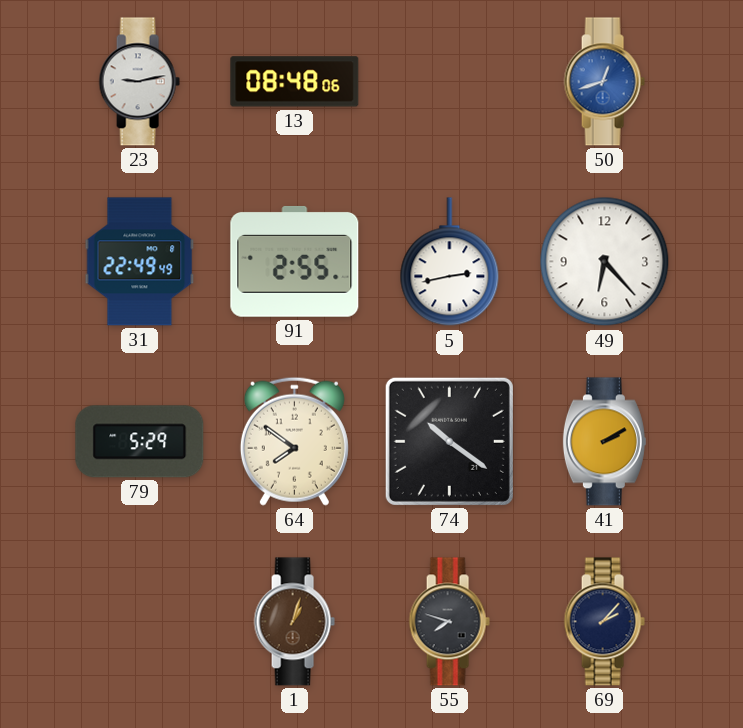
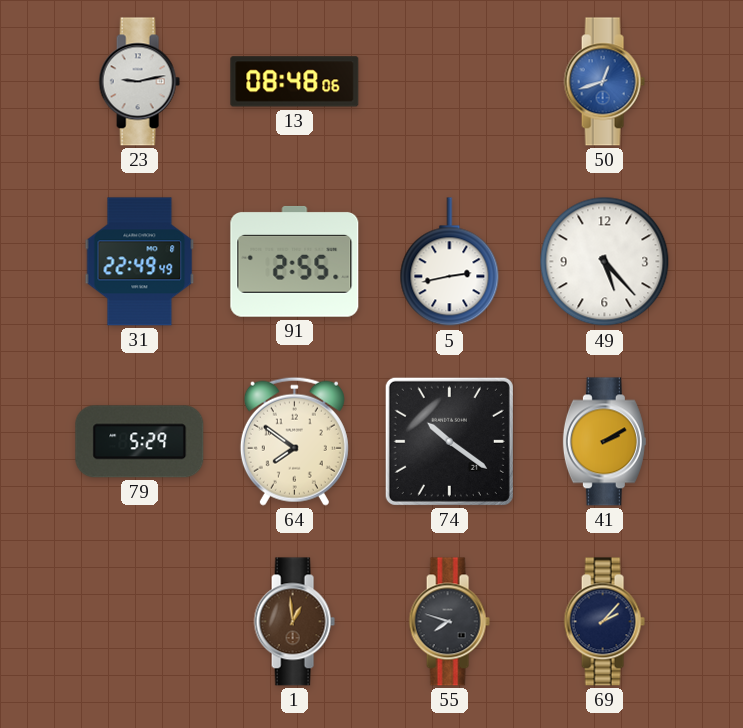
49: 6:23 -> 5:23 (605, 262)
1: 1:03 -> 12:59 (294, 622)
